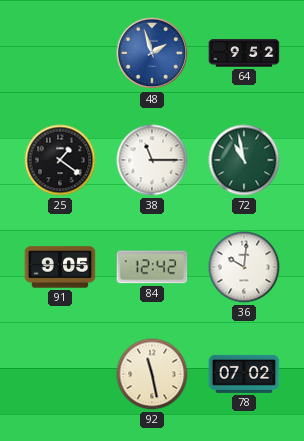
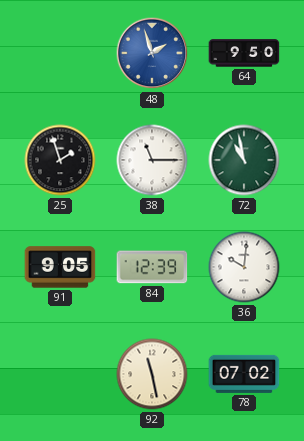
64: 9:52 -> 9:50 (244, 53)
25: 1:21 -> 1:57 (60, 160)
84: 12:42 -> 12:39 (152, 267)
